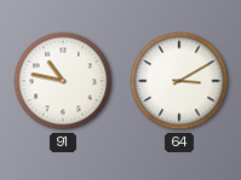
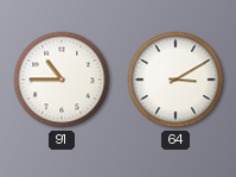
91: 10:47 -> 10:45 (62, 80)
